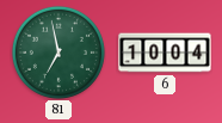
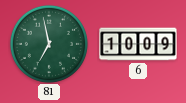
6: 10:04 -> 10:09 (138, 44)
